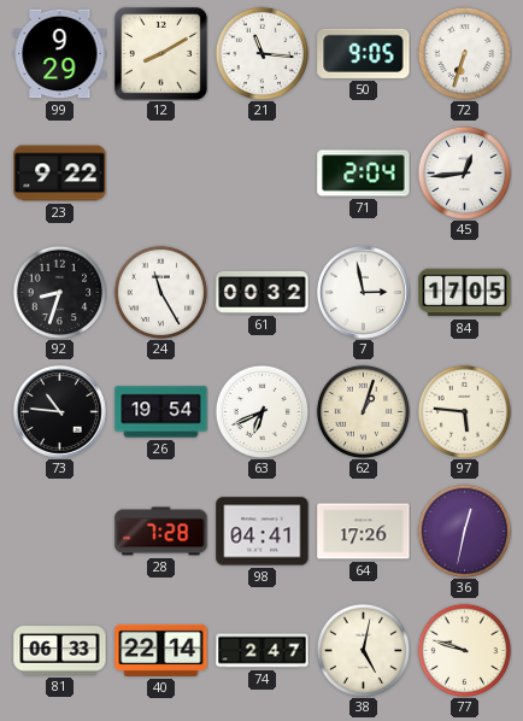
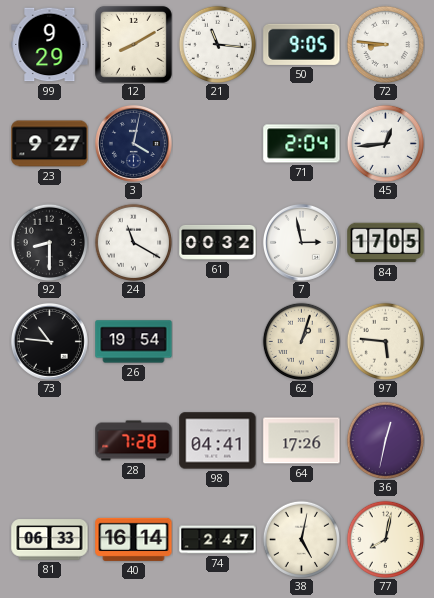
72: 6:33 -> 8:46 (385, 44)
23: 9:22 -> 9:27 (50, 144)
3: none -> 4:02 (133, 143)
92: 8:33 -> 8:30 (49, 242)
24: 11:25 -> 11:20 (133, 242)
63: 6:41 -> none (261, 411)
40: 22:14 -> 16:14 (134, 539)
77: 9:48 -> 8:02 (385, 539)
